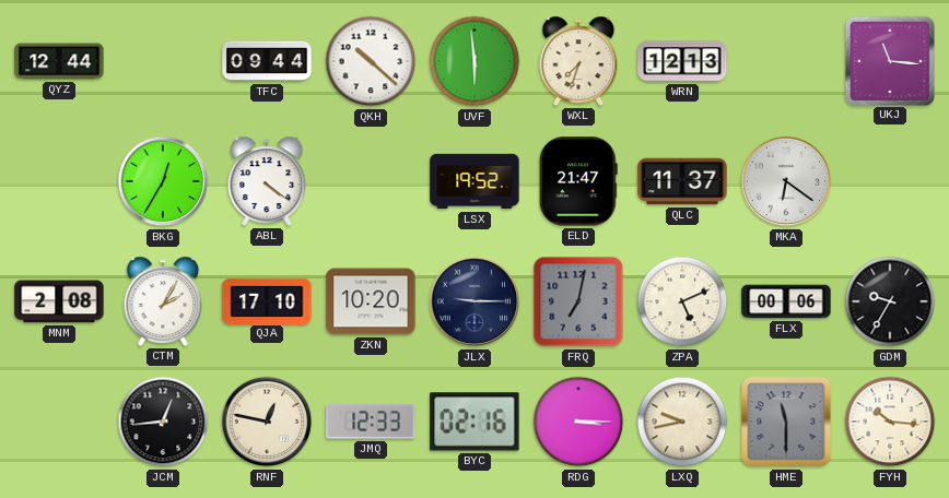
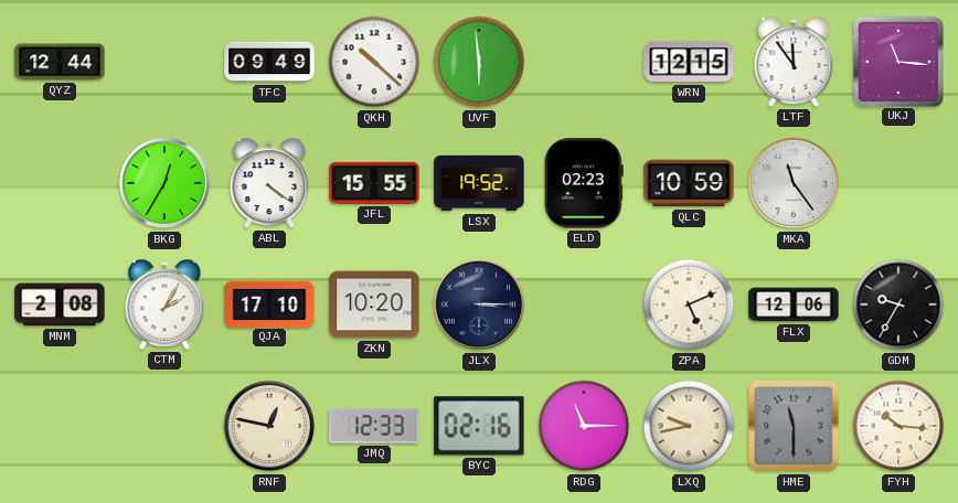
TFC: 09:44 -> 09:49 (269, 62)
WXL: 7:33 -> none (578, 61)
WRN: 12:13 -> 12:15 (689, 62)
LTF: none -> 11:54 (794, 62)
JFL: none -> 15:55 (374, 183)
ELD: 21:47 -> 02:23 (584, 183)
QLC: 11:37 -> 10:59 (689, 183)
MKA: 6:21 -> 11:24 (794, 183)
JLX: 9:15 -> 3:15 (479, 304)
FRQ: 7:02 -> none (578, 301)
FLX: 00:06 -> 12:06 (794, 304)
JCM: 12:44 -> none (163, 422)
RDG: 3:15 -> 11:15 (584, 426)
